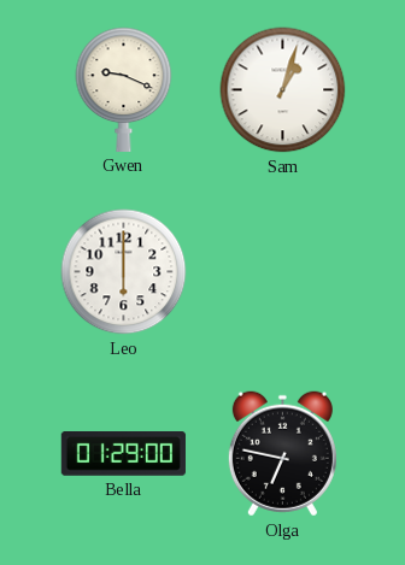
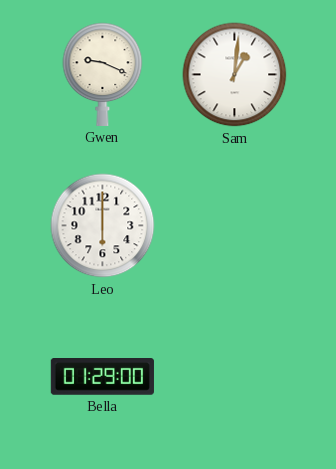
Sam: 1:03 -> 1:01 (235, 75)
Olga: 6:47 -> none (282, 454)
